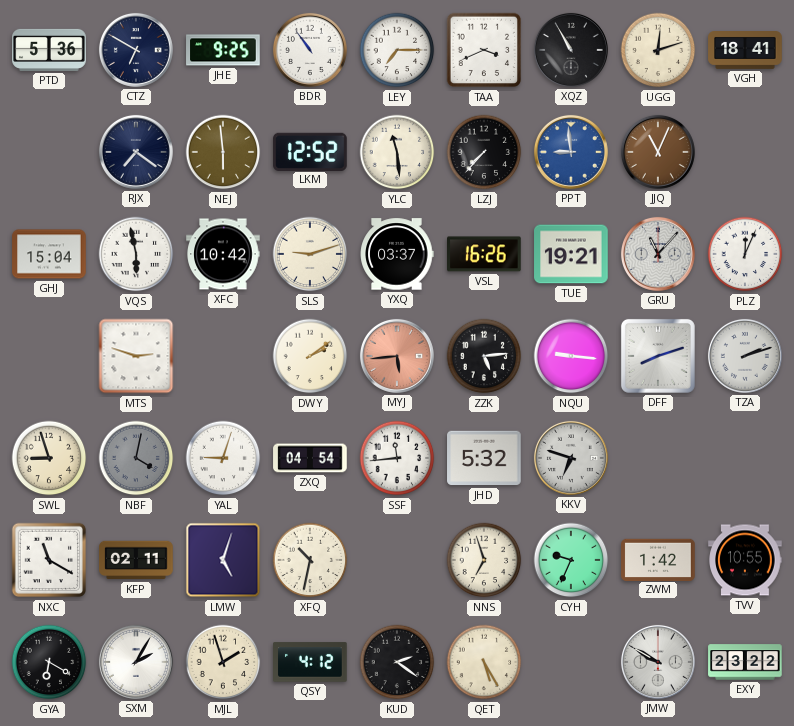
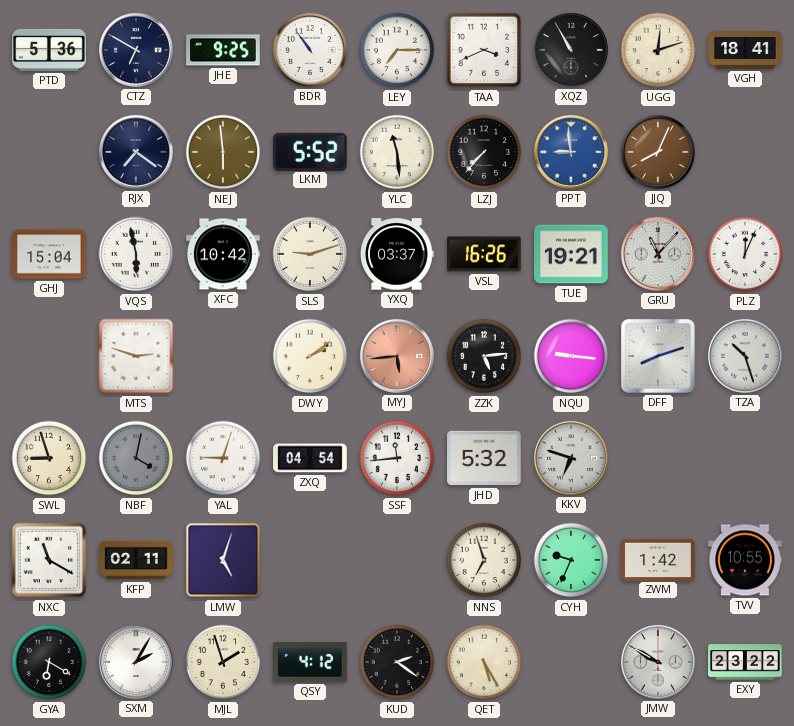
LKM: 12:52 -> 5:52 (310, 151)
JJQ: 11:04 -> 8:04 (658, 152)
TZA: 2:12 -> 10:27 (745, 356)
XFQ: 10:32 -> none (310, 560)
